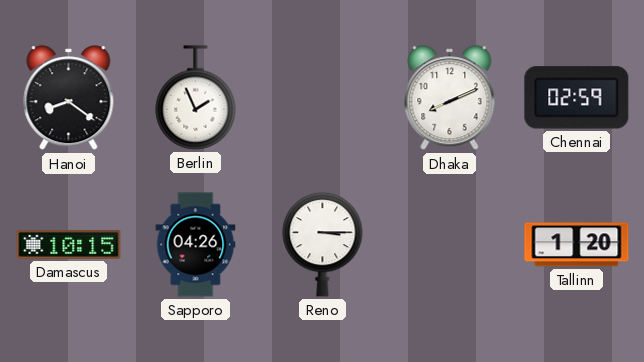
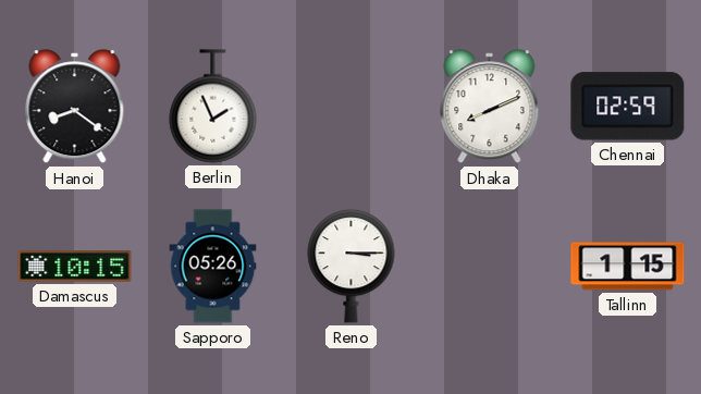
Sapporo: 04:26 -> 05:26 (213, 267)
Tallinn: 1:20 -> 1:15 (628, 267)
